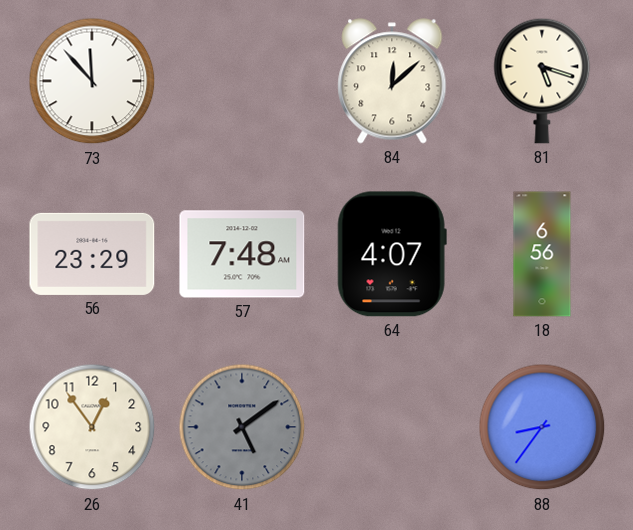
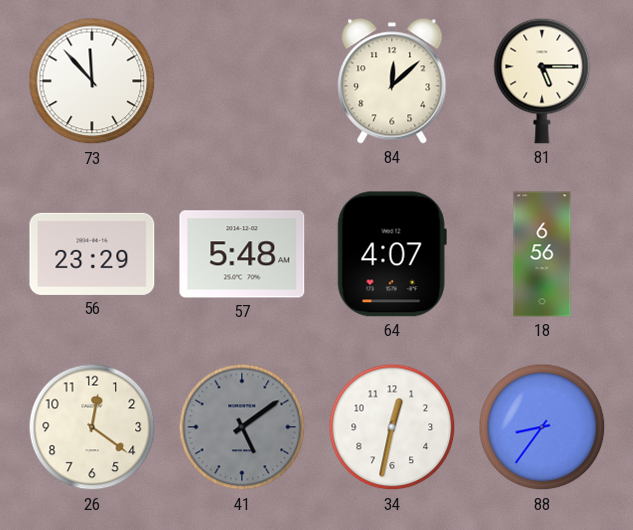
81: 5:18 -> 5:15 (542, 81)
57: 7:48 -> 5:48 (242, 254)
26: 12:54 -> 12:21 (92, 427)
34: none -> 12:32 (392, 427)
